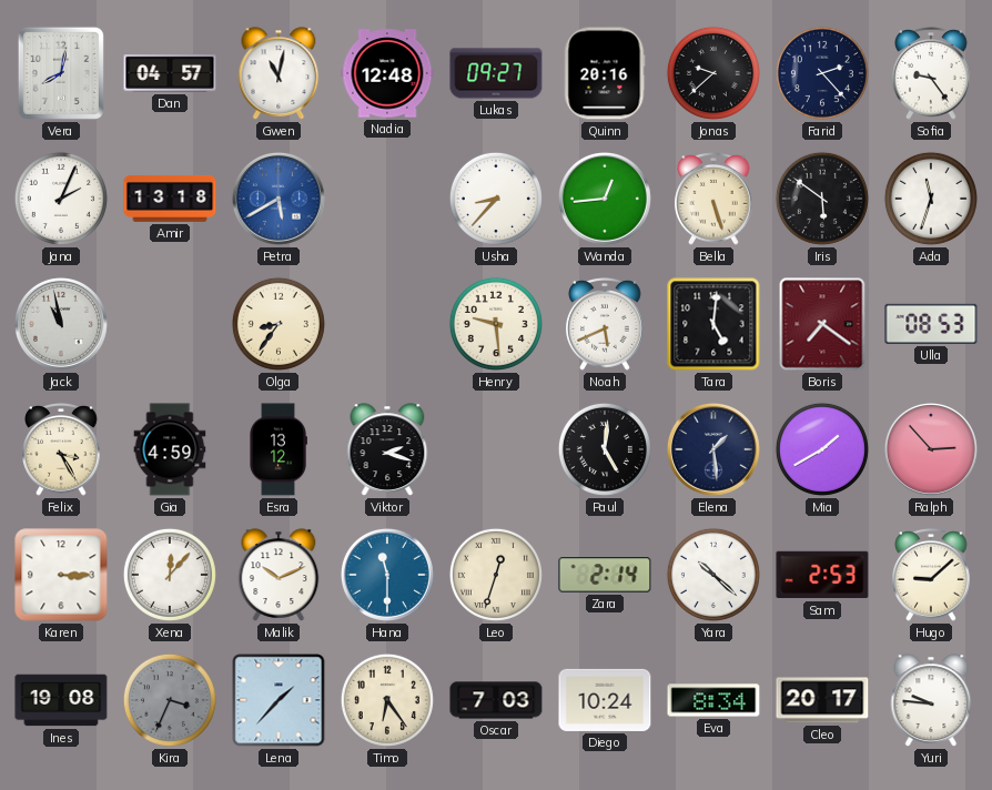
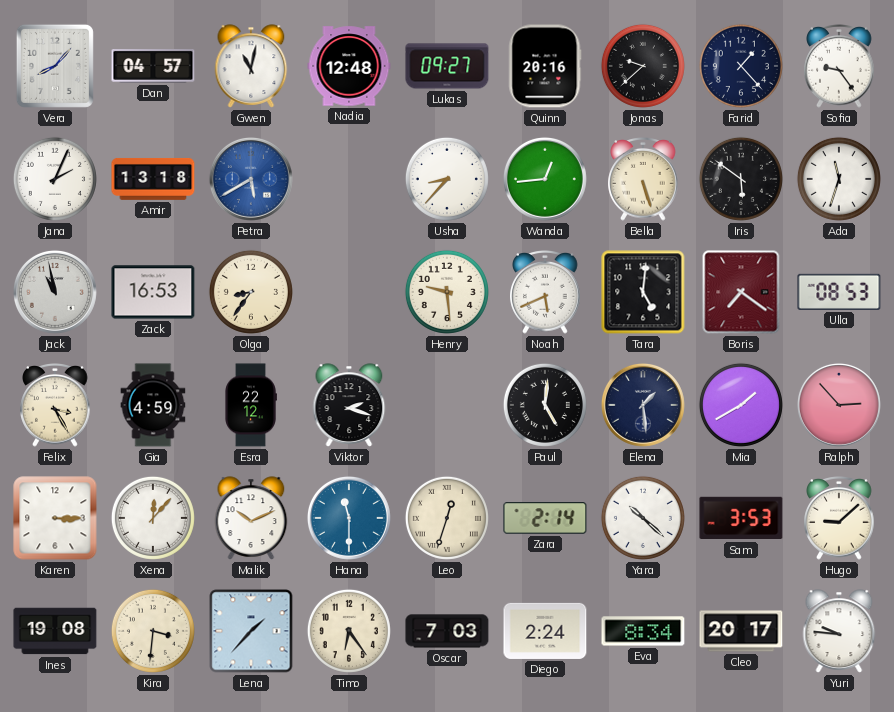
Vera: 8:02 -> 8:07 (55, 66)
Farid: 2:23 -> 1:23 (741, 66)
Zack: none -> 16:53 (153, 292)
Esra: 13:12 -> 22:12 (251, 405)
Sam: 2:53 -> 3:53 (741, 518)
Kira: 3:34 -> 3:31 (153, 631)
Kira dial: grey -> cream (153, 631)
Diego: 10:24 -> 2:24 (545, 631)
